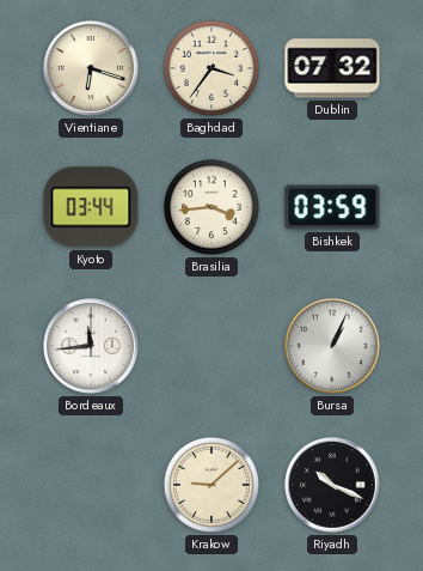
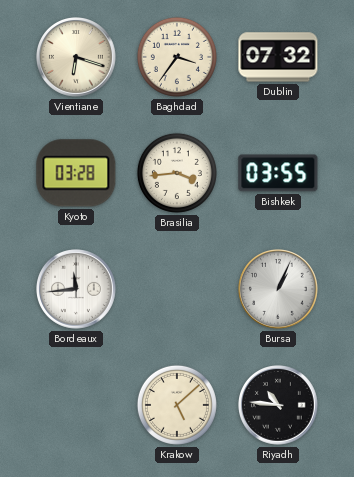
Kyoto: 03:44 -> 03:28 (76, 173)
Bishkek: 03:59 -> 03:55 (278, 173)
Krakow: 9:08 -> 5:08 (177, 405)
Riyadh: 10:19 -> 10:46 (279, 406)
